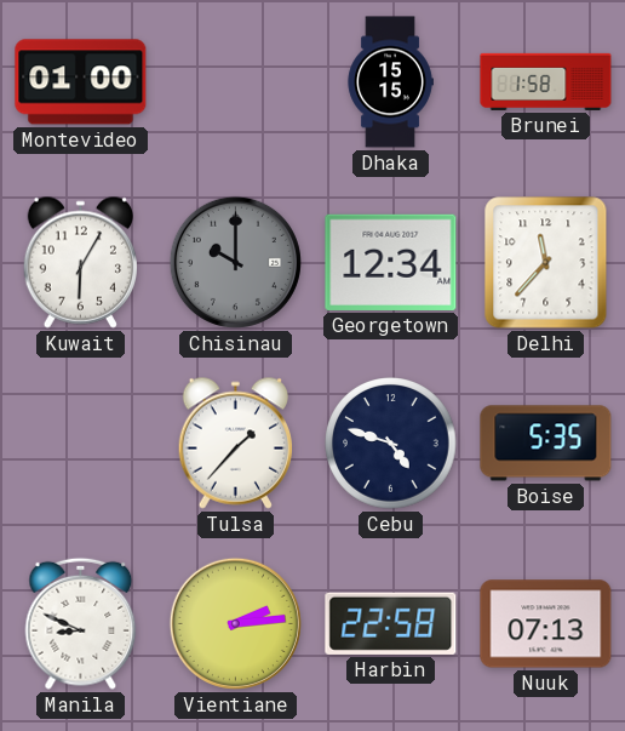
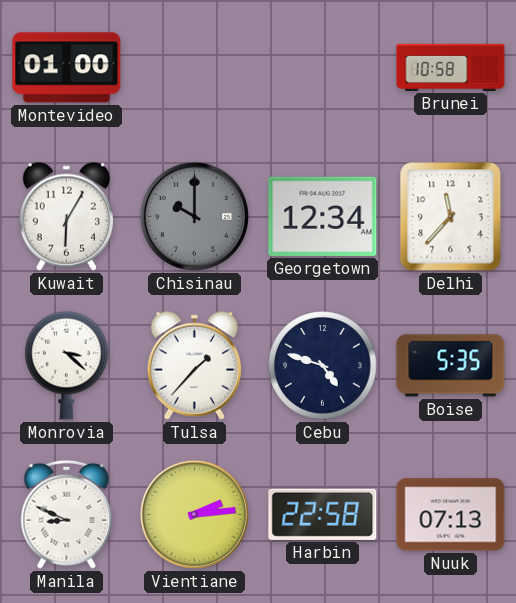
Dhaka: 15:15 -> none (390, 82)
Brunei: 1:58 -> 10:58 (451, 67)
Monrovia: none -> 3:22 (67, 365)
